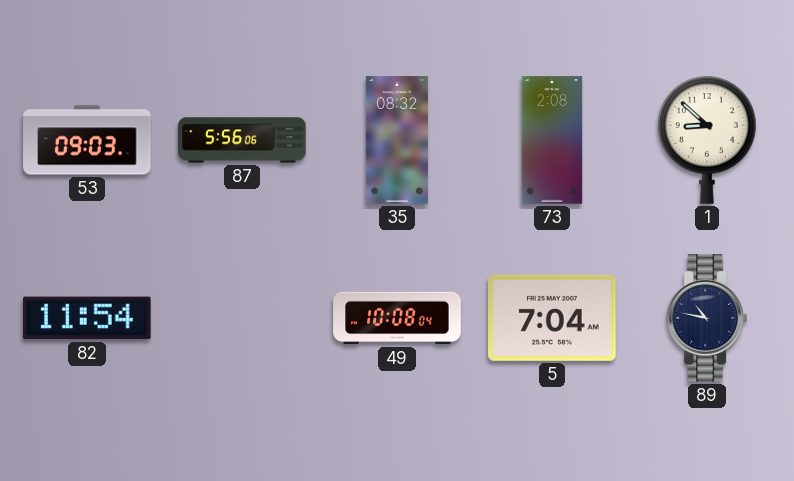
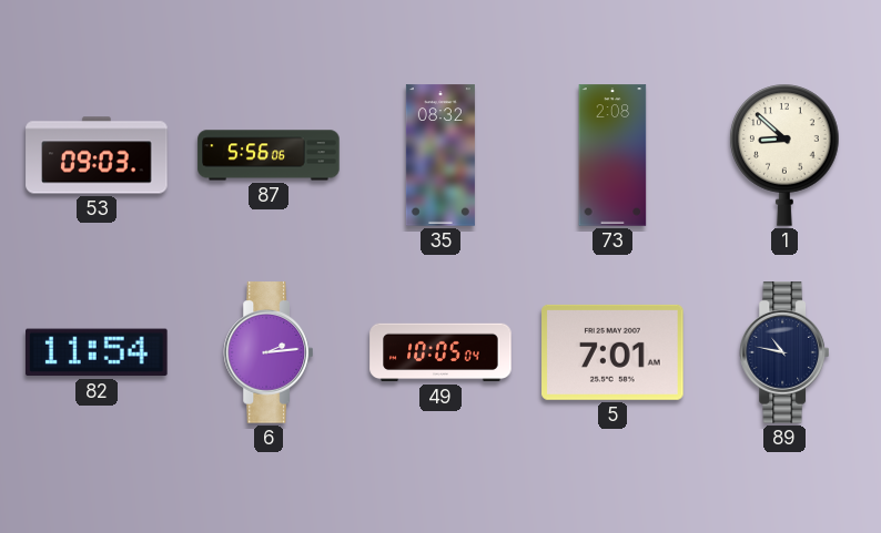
6: none -> 2:14 (267, 352)
49: 10:08 -> 10:05 (440, 352)
5: 7:04 -> 7:01 (612, 352)
